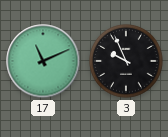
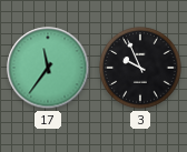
17: 11:11 -> 11:36 (48, 68)
